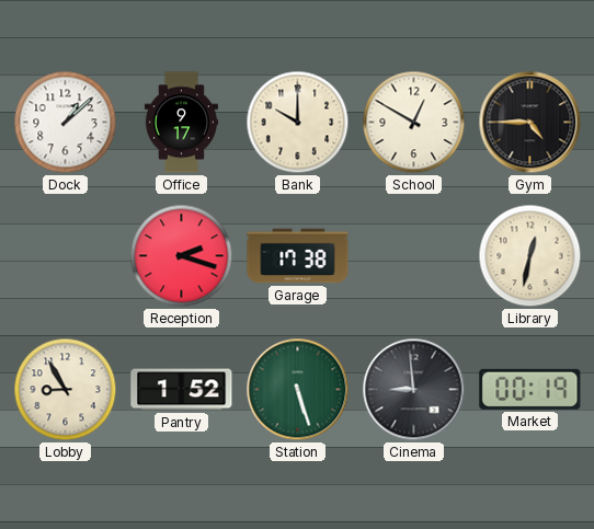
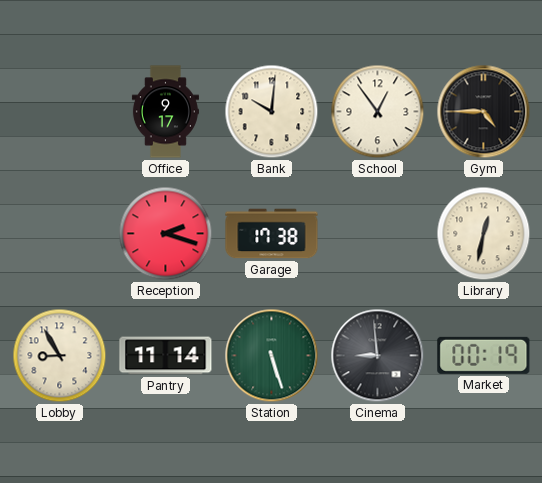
Dock: 1:08 -> none (66, 123)
Bank: 10:00 -> 10:01 (272, 112)
School: 12:50 -> 12:54 (378, 112)
Pantry: 1:52 -> 11:14 (166, 356)
